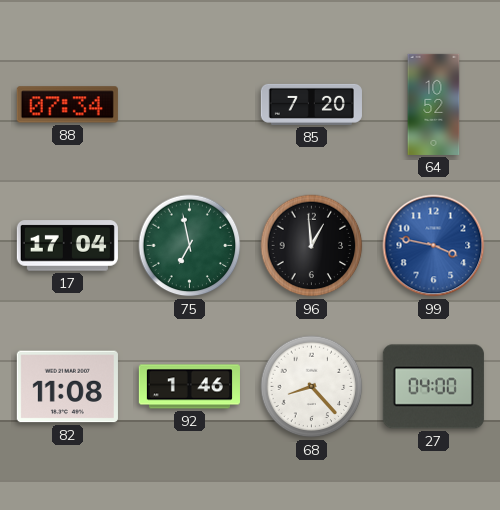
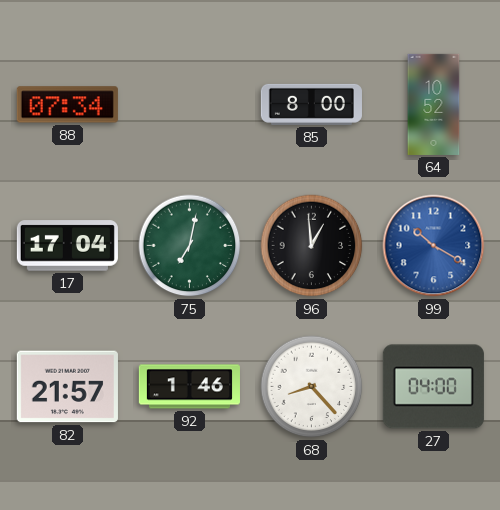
85: 7:20 -> 8:00 (311, 104)
75: 6:58 -> 7:02 (190, 246)
99: 3:47 -> 10:20 (434, 246)
82: 11:08 -> 21:57 (67, 387)
